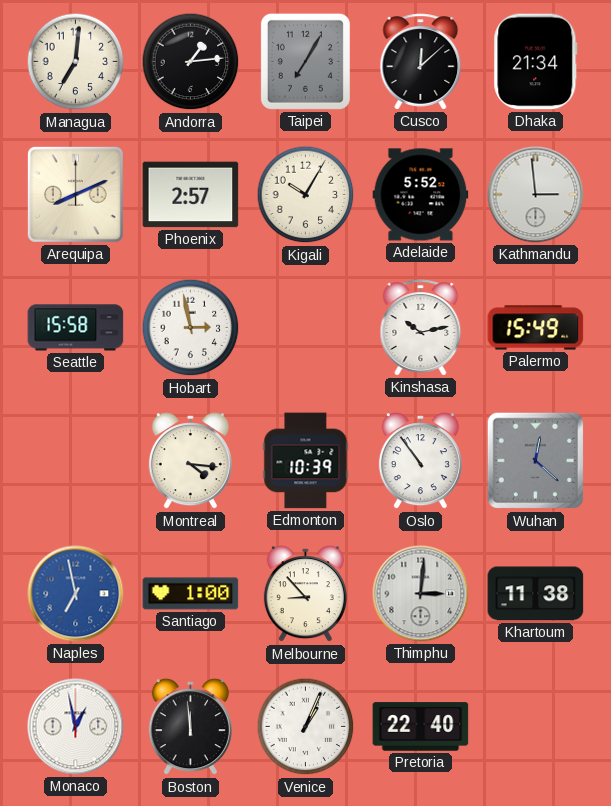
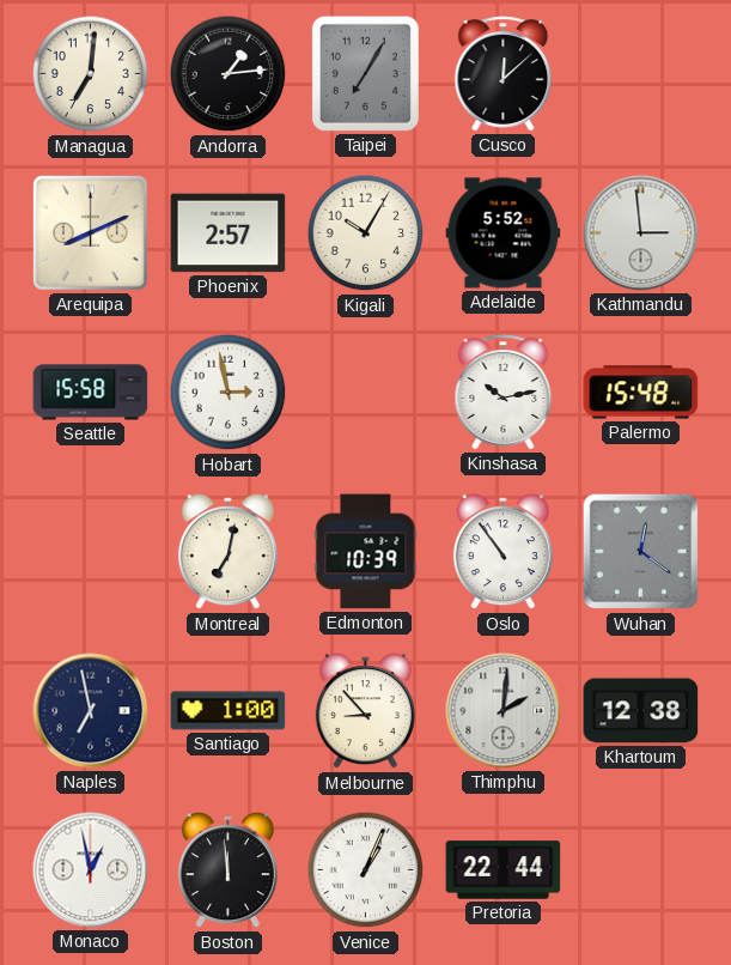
Dhaka: 21:34 -> none (536, 62)
Palermo: 15:49 -> 15:48 (641, 393)
Montreal: 4:16 -> 7:02 (227, 552)
Wuhan: 12:22 -> 12:21 (641, 552)
Naples dial: blue -> navy (91, 711)
Thimphu: 3:01 -> 2:01 (504, 711)
Khartoum: 11:38 -> 12:38 (641, 711)
Pretoria: 22:40 -> 22:44 (504, 870)
